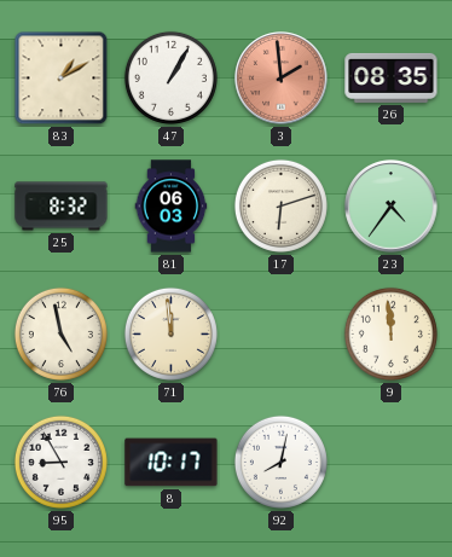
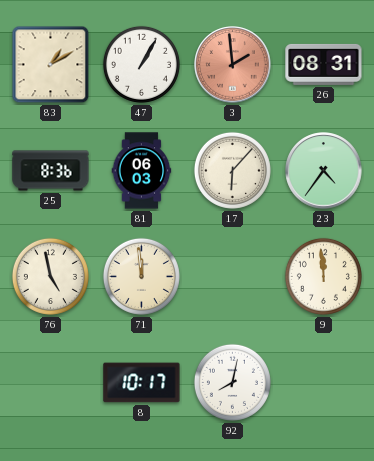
26: 08:35 -> 08:31 (324, 64)
25: 8:32 -> 8:36 (51, 171)
17: 6:12 -> 6:07 (232, 170)
95: 8:55 -> none (60, 462)
